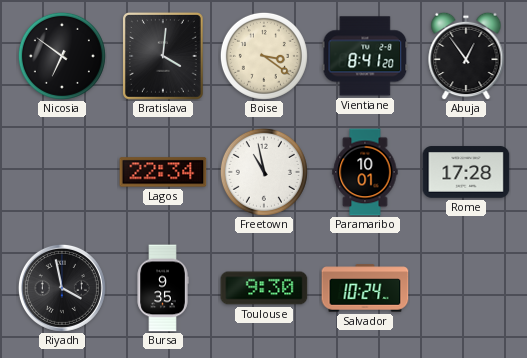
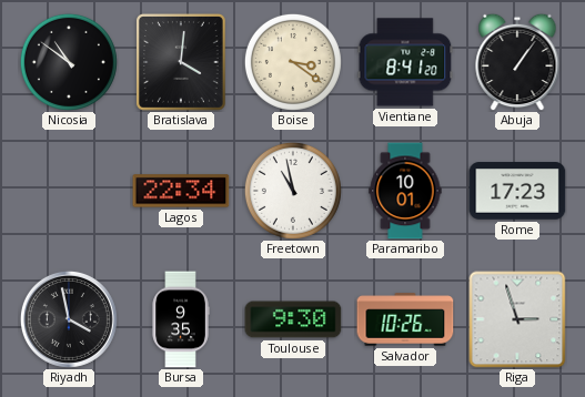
Nicosia: 6:51 -> 10:51 (69, 62)
Abuja: 12:54 -> 1:06 (517, 62)
Rome: 17:28 -> 17:23 (517, 191)
Salvador: 10:24 -> 10:26 (405, 319)
Riga: none -> 2:57 (517, 319)
